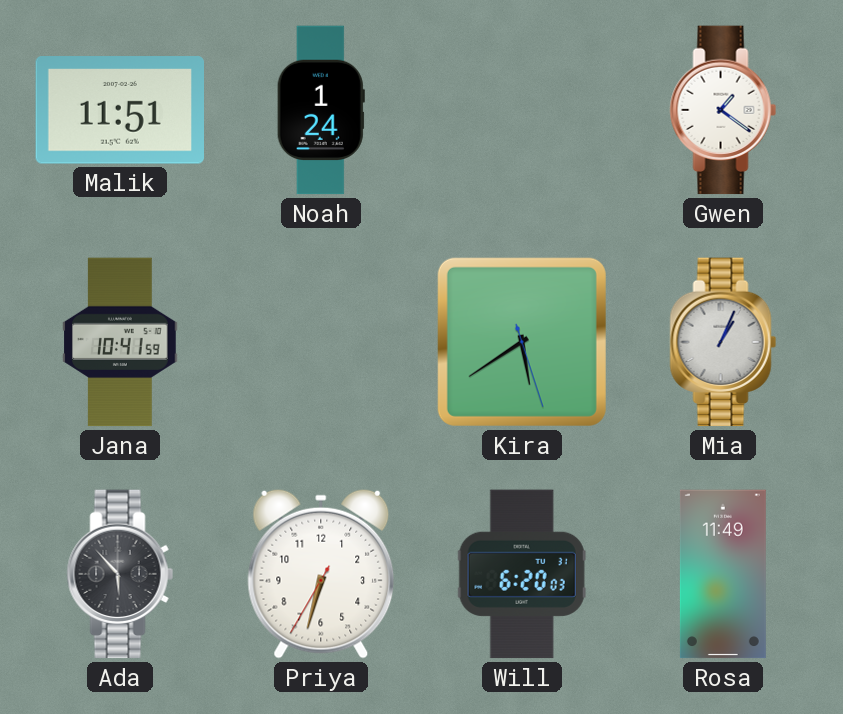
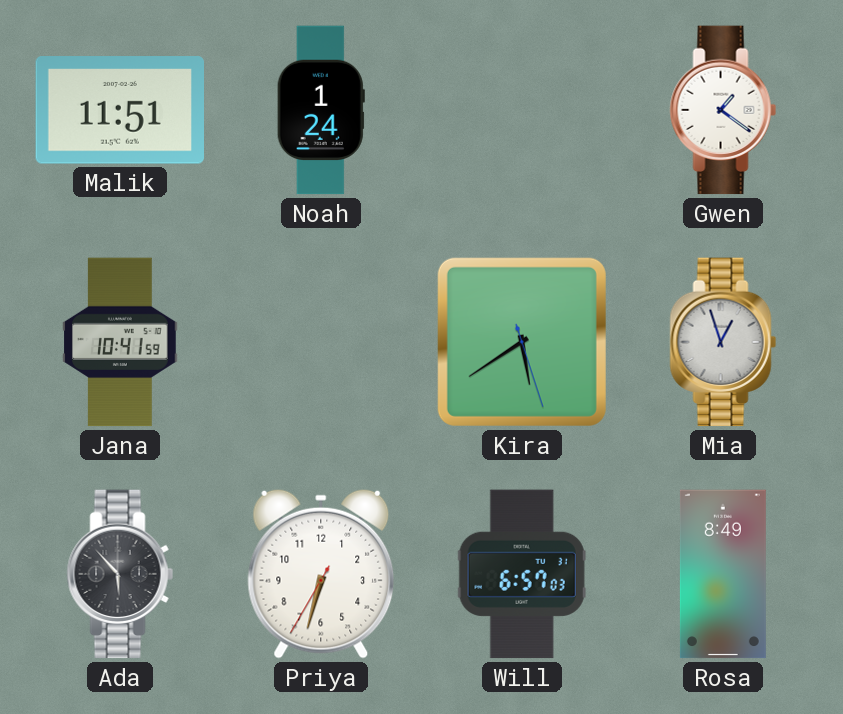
Mia: 1:04 -> 12:57 (723, 342)
Will: 6:20 -> 6:57 (522, 574)
Rosa: 11:49 -> 8:49 (723, 574)
